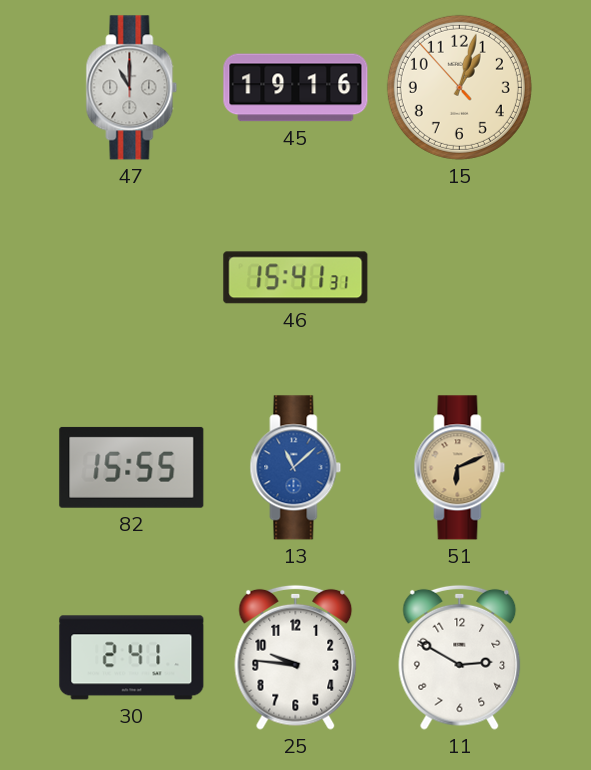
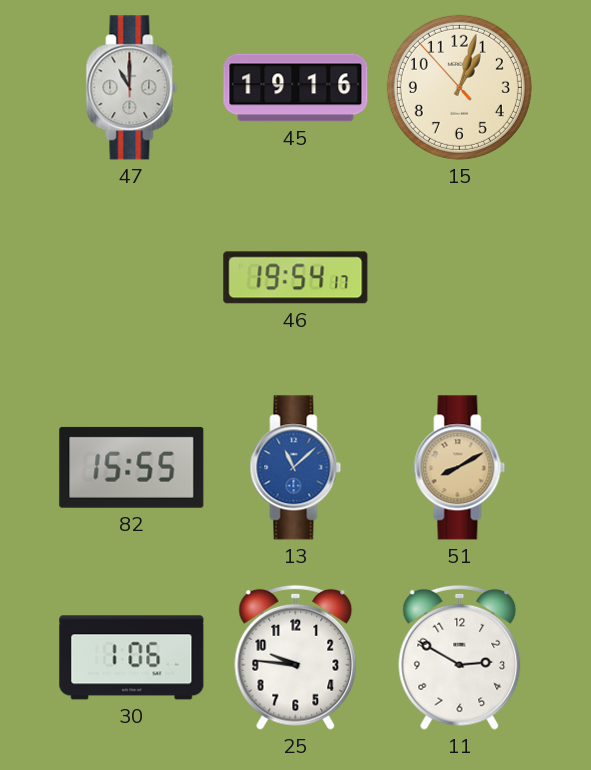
46: 15:41 -> 19:54 (296, 278)
51: 6:11 -> 8:10 (460, 468)
30: 2:41 -> 1:06 (132, 658)
